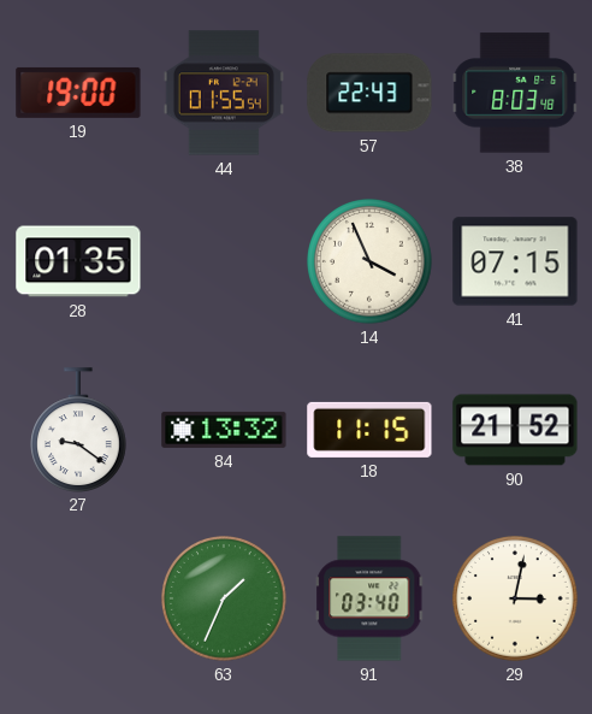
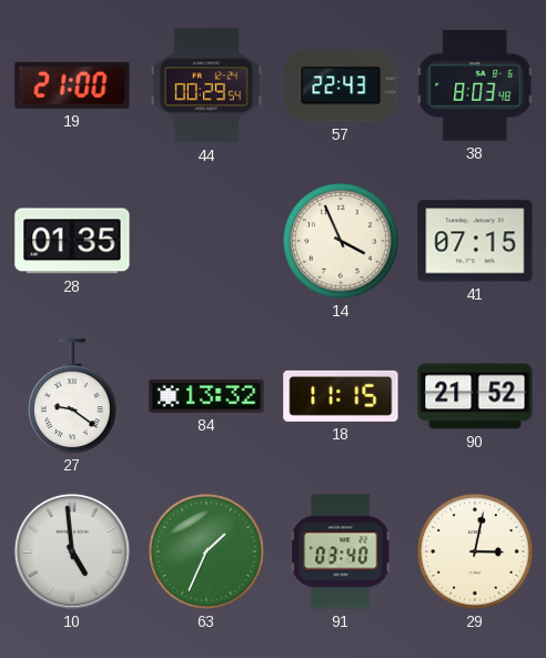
19: 19:00 -> 21:00 (72, 85)
44: 01:55 -> 00:29 (206, 85)
10: none -> 4:59 (72, 551)
